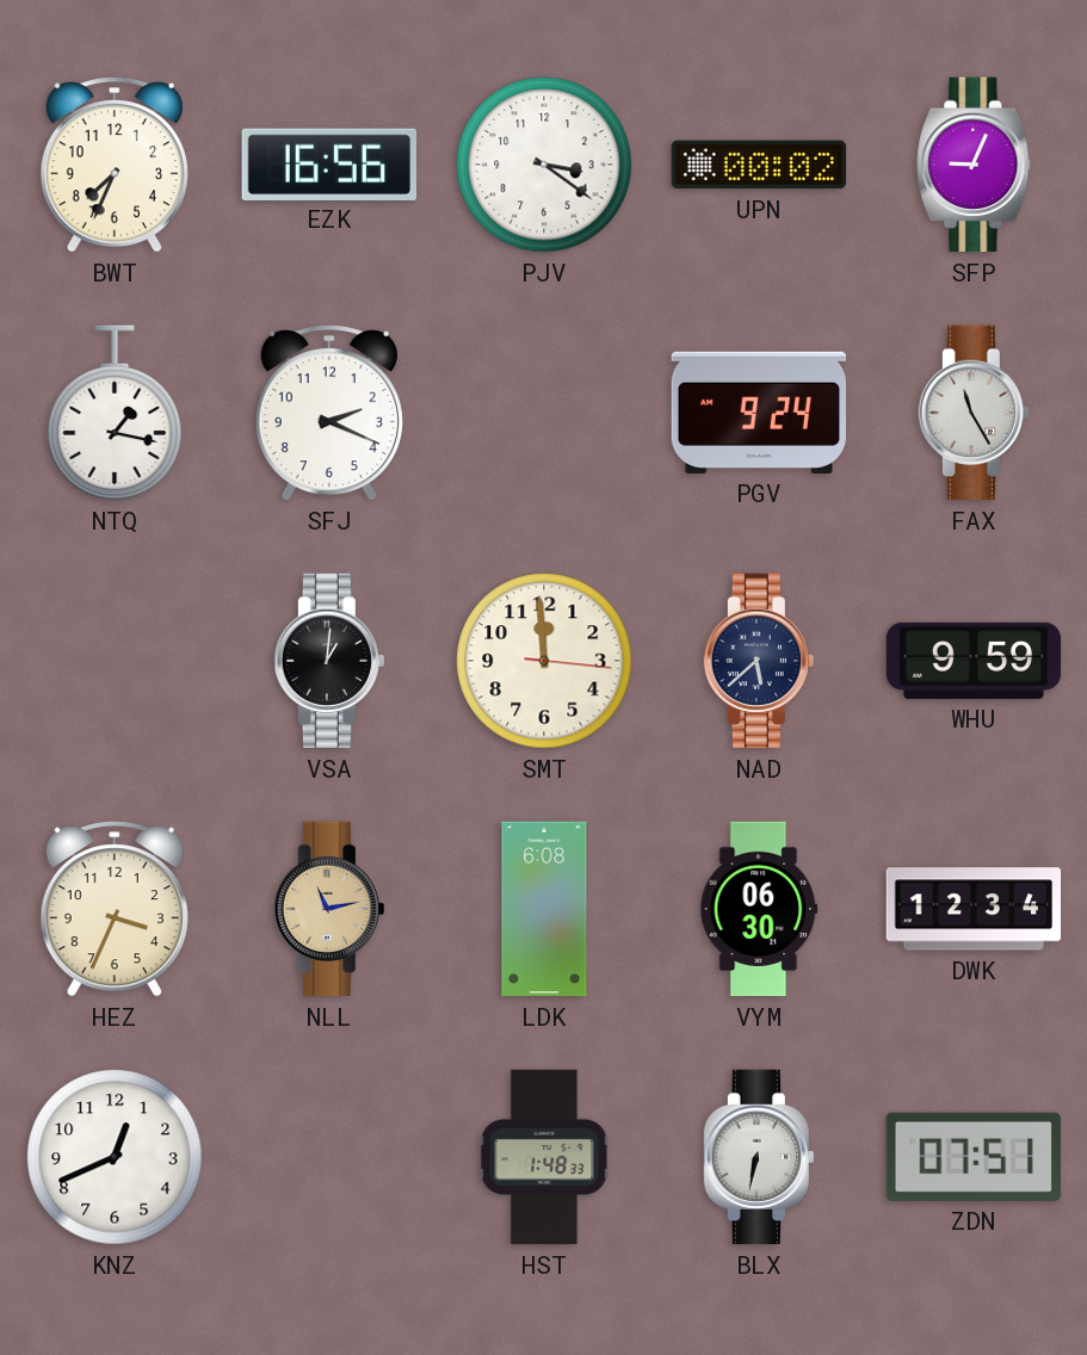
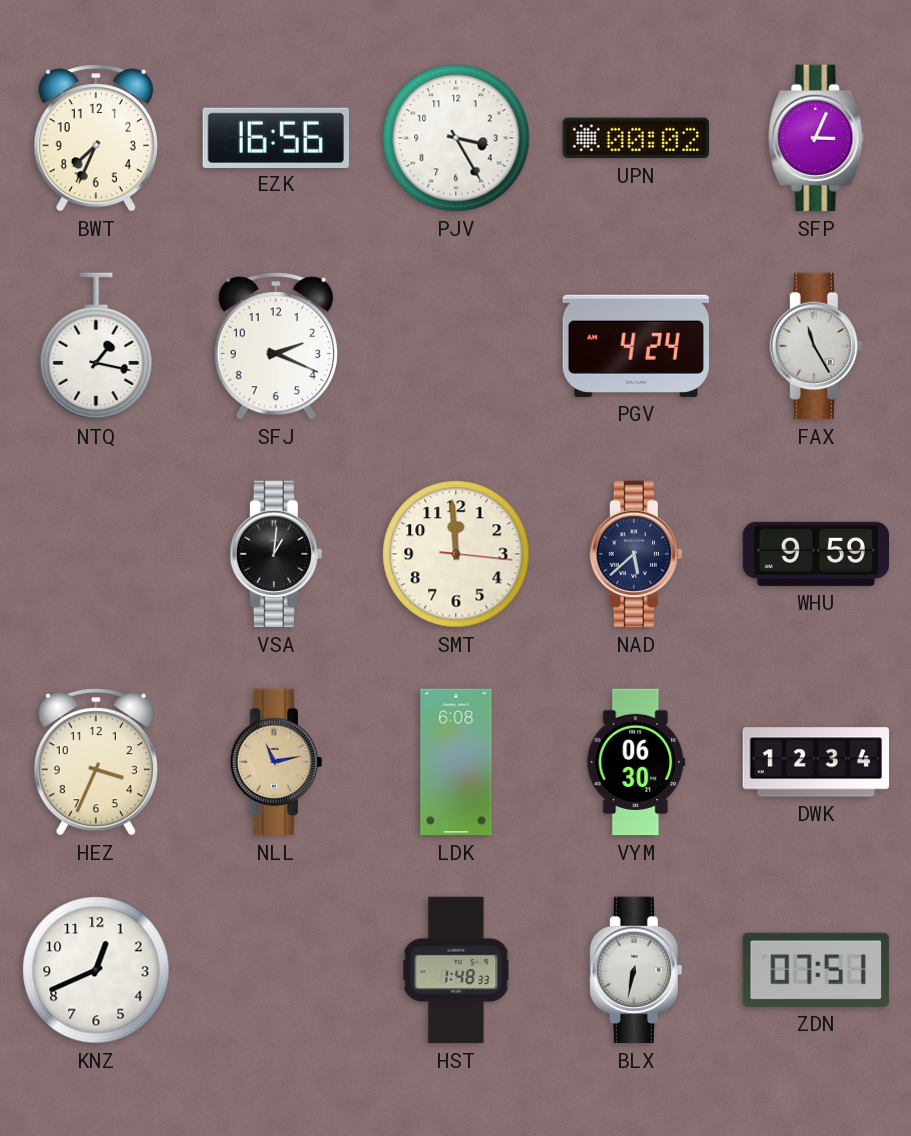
PJV: 3:21 -> 3:25 (456, 138)
SFP: 9:04 -> 3:04 (816, 138)
PGV: 9:24 -> 4:24 (635, 346)
